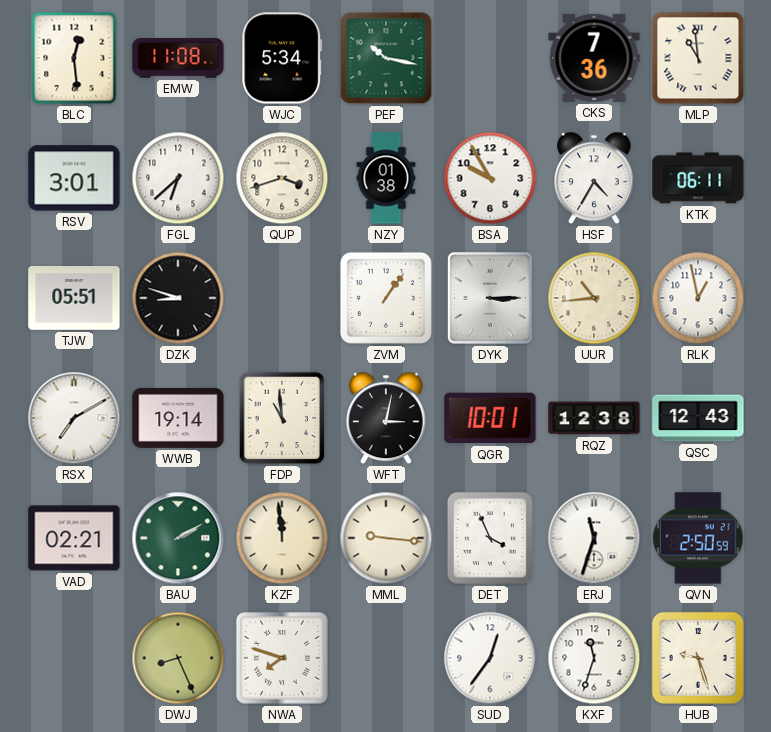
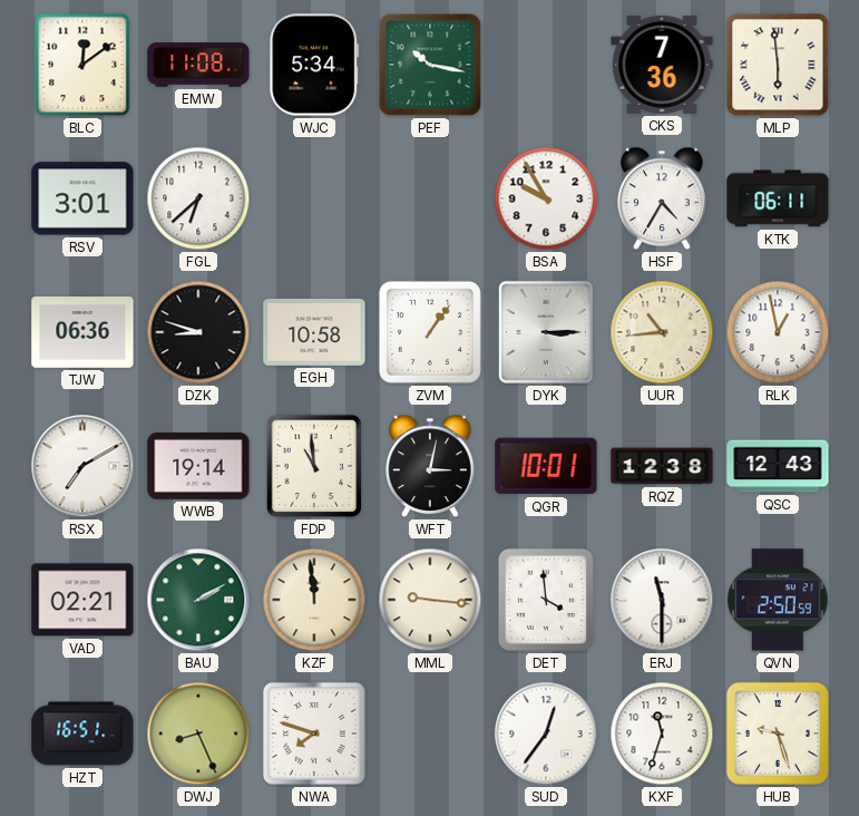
BLC: 12:29 -> 12:09 (82, 65)
MLP: 10:59 -> 5:59 (778, 65)
QUP: 3:42 -> none (282, 178)
NZY: 01:38 -> none (386, 178)
TJW: 05:51 -> 06:36 (82, 333)
EGH: none -> 10:58 (314, 332)
DET: 3:56 -> 3:59 (546, 600)
ERJ: 11:33 -> 11:30 (662, 600)
HZT: none -> 16:51 (82, 734)
